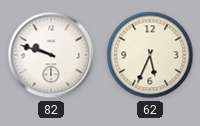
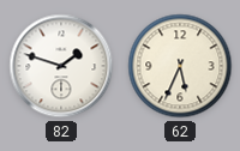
82: 9:48 -> 1:48 (61, 66)
